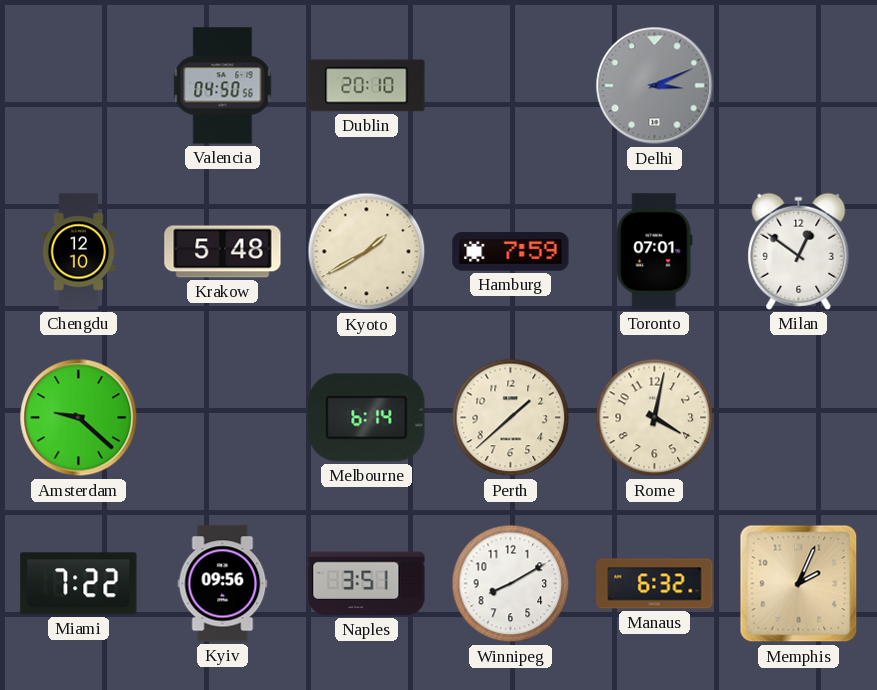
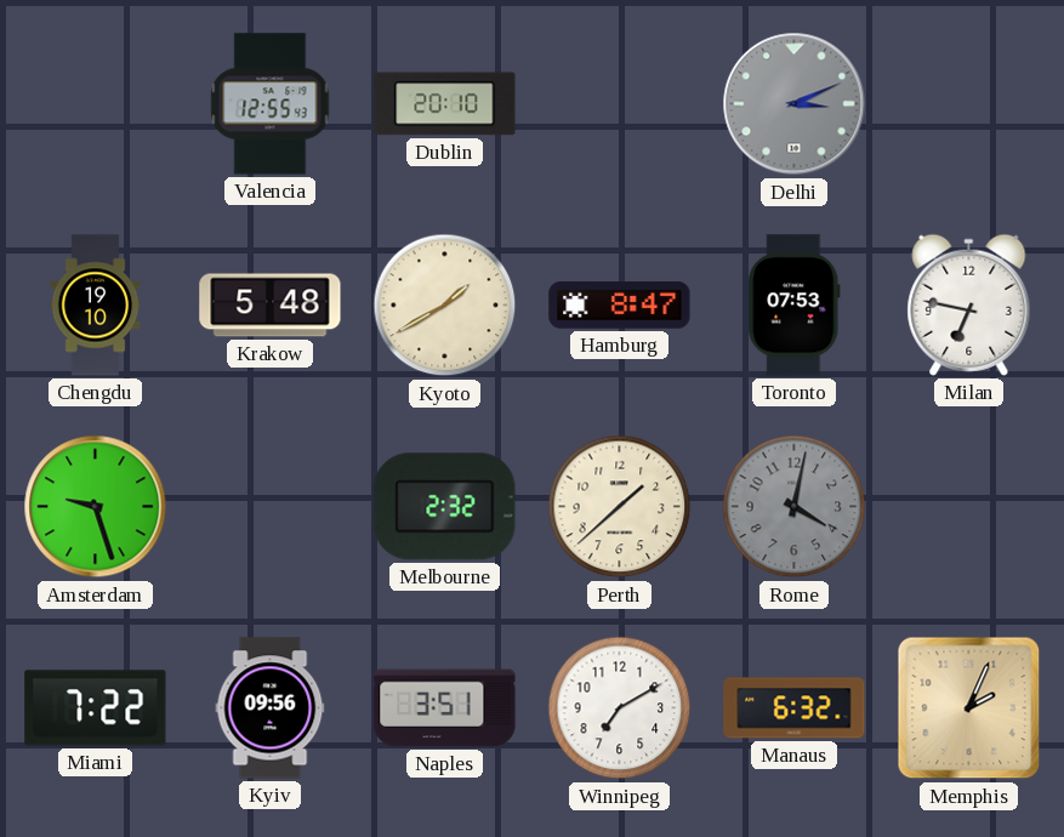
Valencia: 04:50 -> 12:55 (271, 104)
Chengdu: 12:10 -> 19:10 (96, 306)
Hamburg: 7:59 -> 8:47 (620, 306)
Toronto: 07:01 -> 07:53 (795, 306)
Milan: 12:51 -> 6:47 (969, 304)
Amsterdam: 9:22 -> 9:27 (96, 507)
Melbourne: 6:14 -> 2:32 (445, 507)
Rome dial: cream -> grey (795, 507)
Winnipeg: 8:10 -> 7:10 (620, 708)
